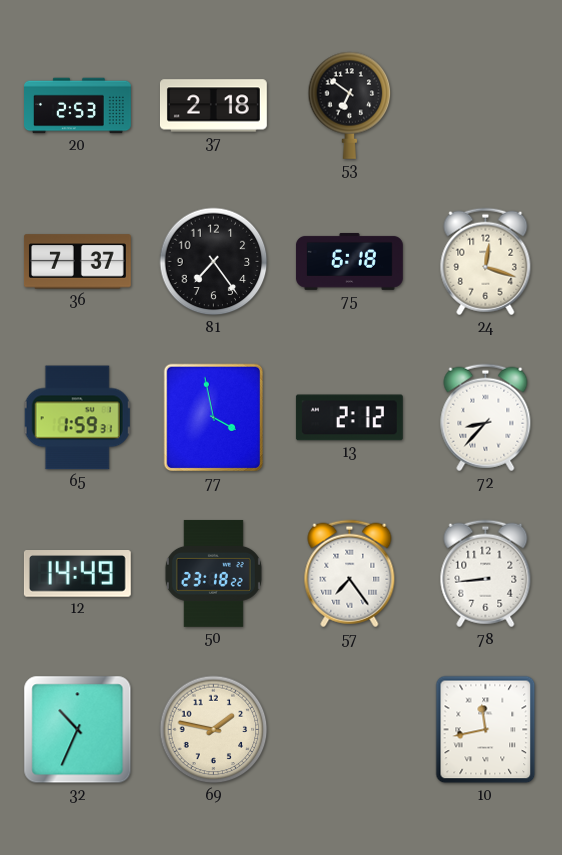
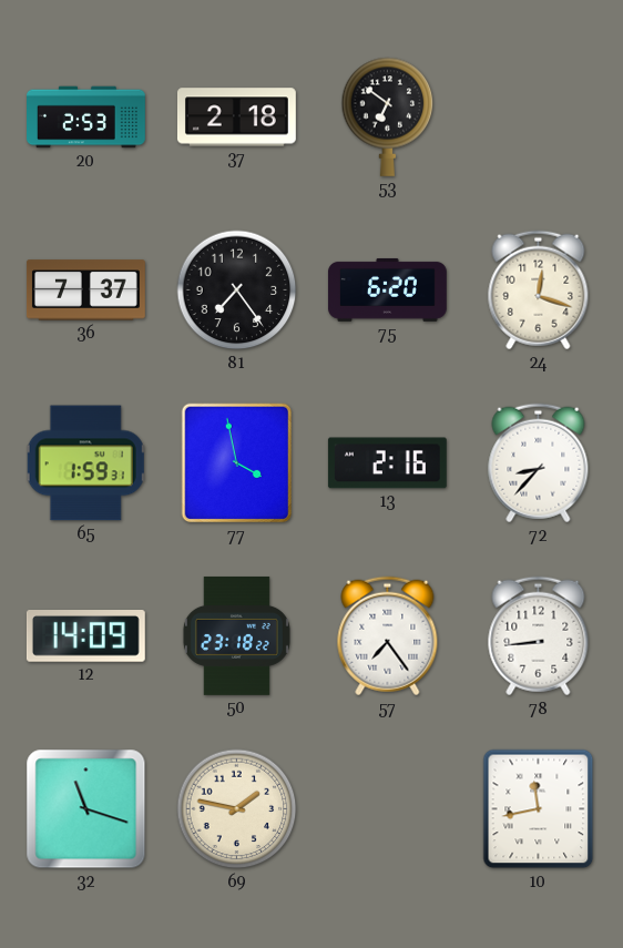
75: 6:18 -> 6:20 (387, 289)
13: 2:12 -> 2:16 (387, 463)
12: 14:49 -> 14:09 (85, 636)
32: 10:34 -> 11:18 (86, 809)
